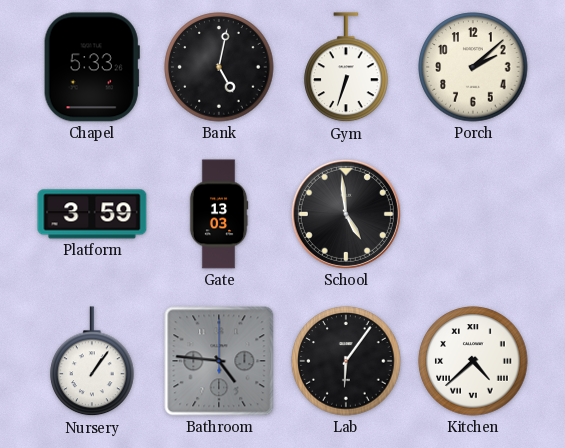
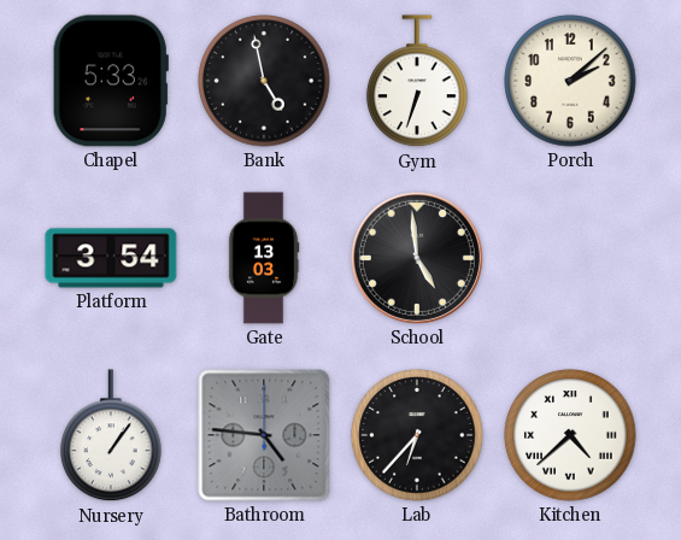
Bank: 5:02 -> 4:58 (264, 81)
Platform: 3:59 -> 3:54 (111, 258)
Lab: 6:06 -> 6:37 (417, 435)
